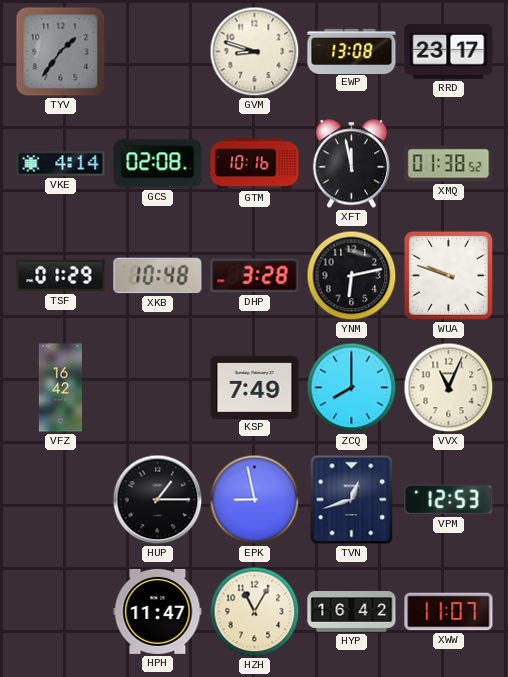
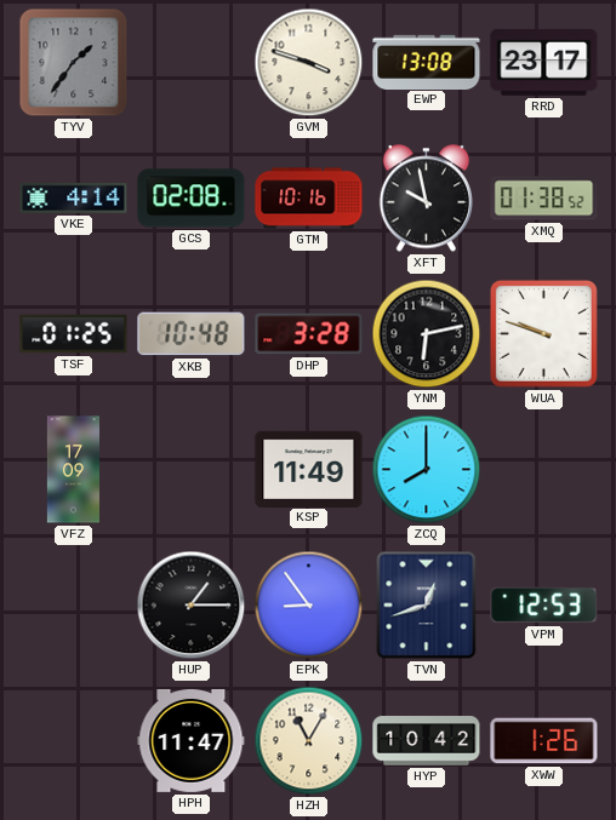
GVM: 8:48 -> 3:48 (309, 63)
XFT: 11:58 -> 9:58 (427, 199)
TSF: 01:29 -> 01:25 (74, 334)
VFZ: 16:42 -> 17:09 (73, 470)
KSP: 7:49 -> 11:49 (309, 469)
VVX: 11:04 -> none (449, 388)
EPK: 8:58 -> 8:54 (309, 606)
HYP: 16:42 -> 10:42 (427, 741)
XWW: 11:07 -> 1:26 (544, 741)
